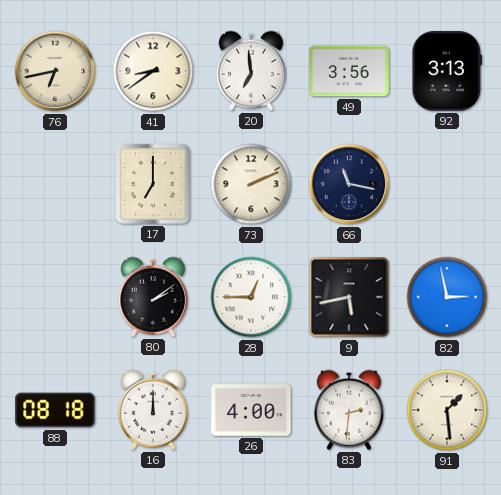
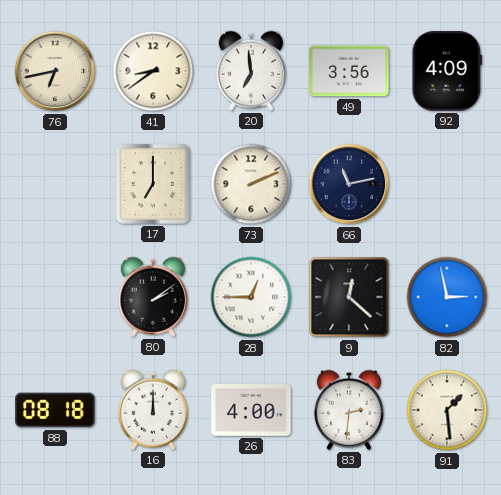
92: 3:13 -> 4:09 (447, 71)
66: 11:17 -> 11:13 (349, 184)
9: 5:43 -> 12:22 (349, 297)
